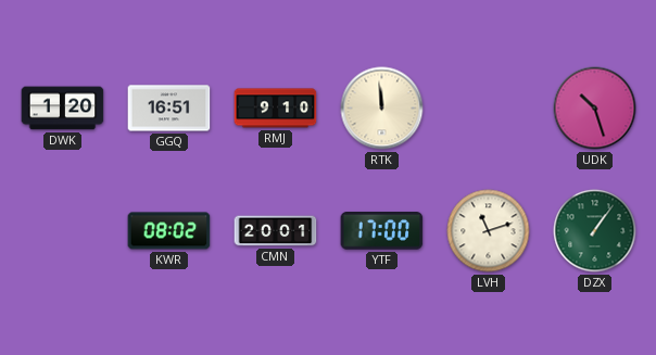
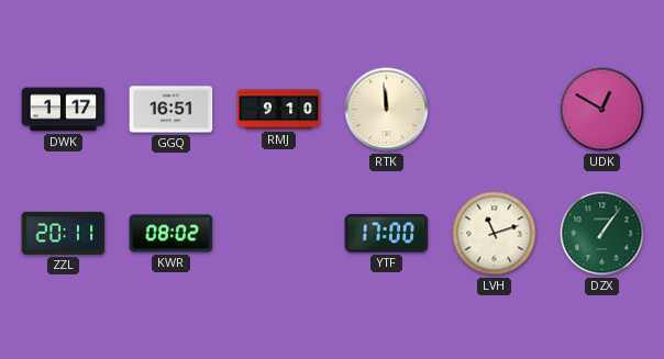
DWK: 1:20 -> 1:17 (64, 110)
UDK: 10:27 -> 12:50 (602, 110)
ZZL: none -> 20:11 (64, 233)
CMN: 20:01 -> none (276, 231)
